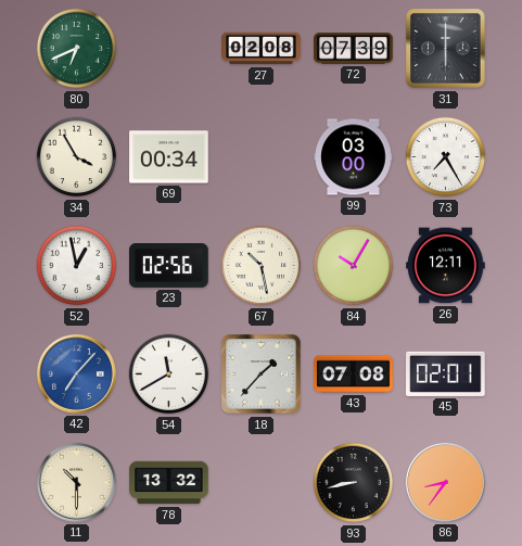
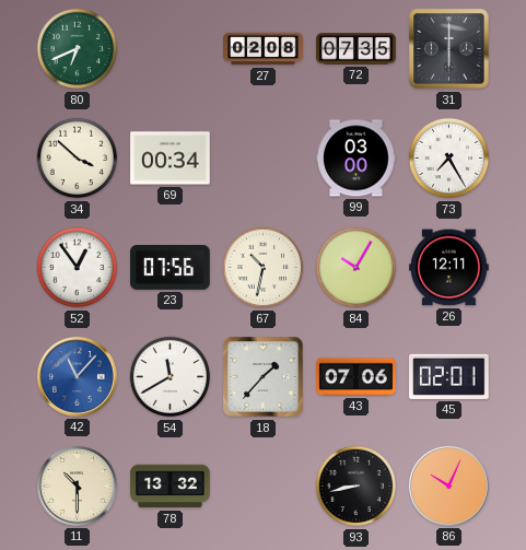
72: 07:39 -> 07:35 (356, 49)
34: 3:55 -> 3:52 (78, 159)
52: 12:58 -> 12:54 (78, 268)
23: 02:56 -> 07:56 (171, 268)
67: 10:28 -> 10:32 (264, 268)
42: 7:07 -> 11:07 (77, 376)
43: 07:08 -> 07:06 (356, 377)
86: 8:36 -> 10:04 (448, 485)
